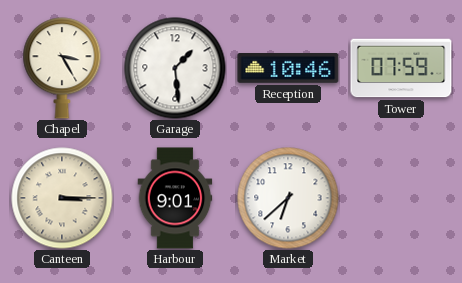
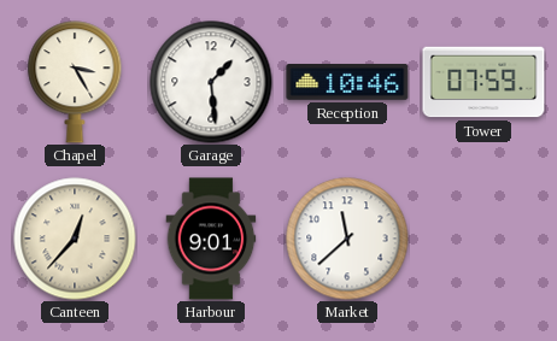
Canteen: 3:15 -> 12:37 (75, 239)
Market: 6:38 -> 11:38 (347, 239)
